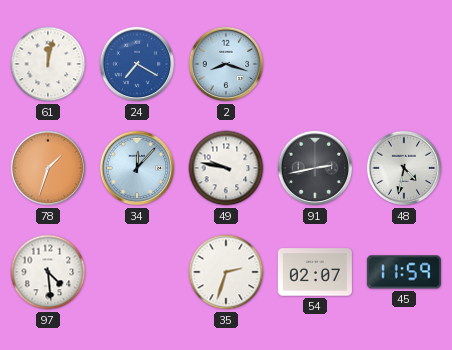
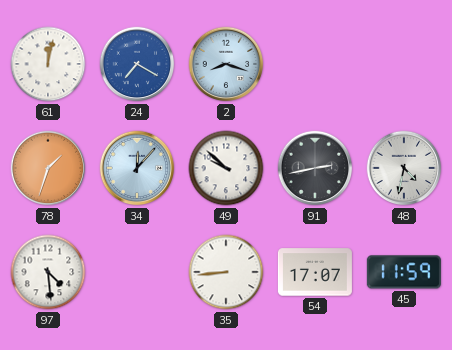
49: 9:47 -> 9:52 (226, 168)
35: 2:33 -> 8:44 (226, 272)
54: 02:07 -> 17:07 (315, 272)
